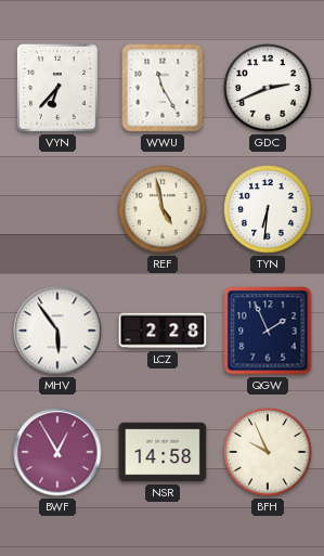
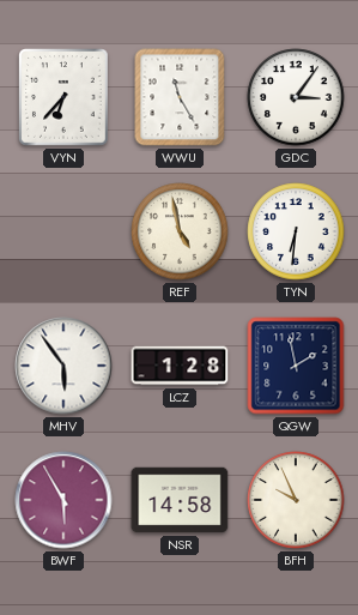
GDC: 2:41 -> 3:06 (296, 97)
LCZ: 2:28 -> 1:28 (180, 366)
QGW: 1:56 -> 1:58 (296, 366)
BWF: 12:55 -> 5:55 (63, 500)
